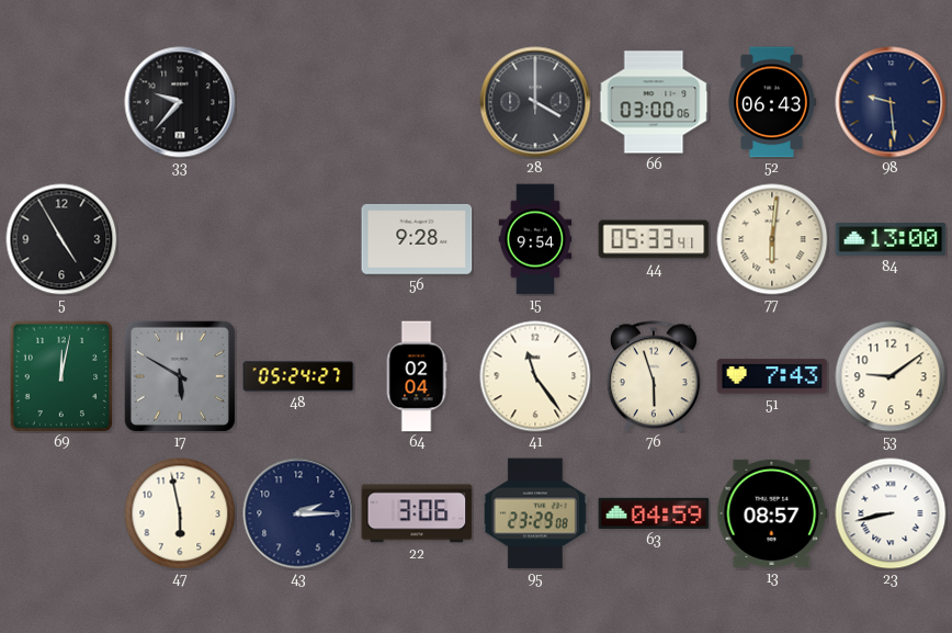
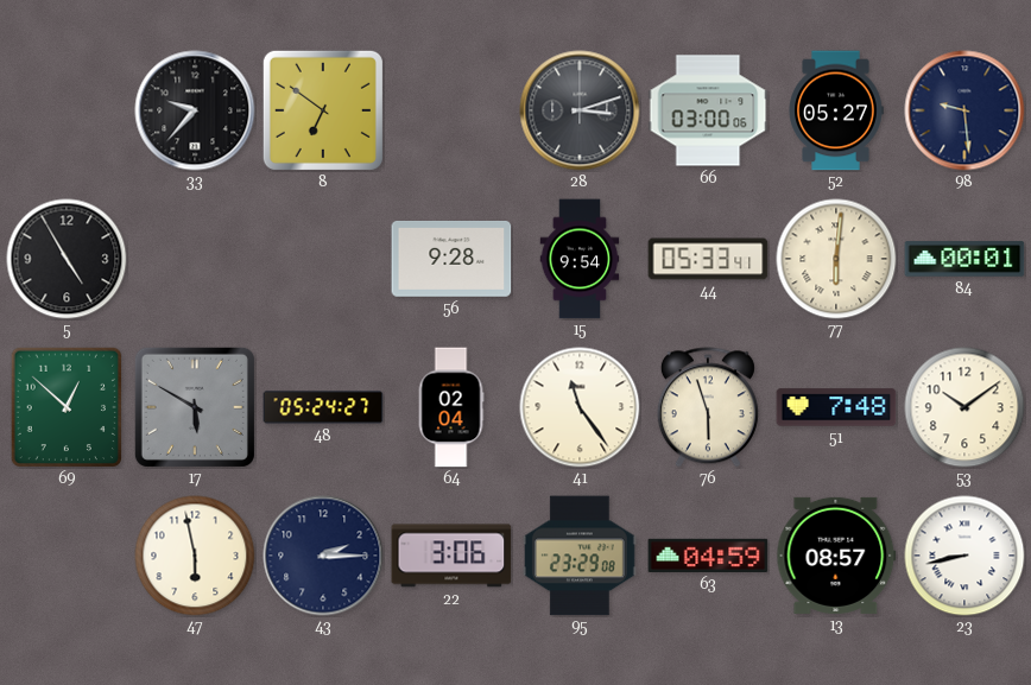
8: none -> 6:51 (323, 110)
28: 4:00 -> 3:12 (580, 110)
52: 06:43 -> 05:27 (836, 110)
84: 13:00 -> 00:01 (964, 259)
69: 12:02 -> 12:52 (65, 406)
51: 7:43 -> 7:48 (836, 407)
53: 9:09 -> 10:09 (964, 407)
